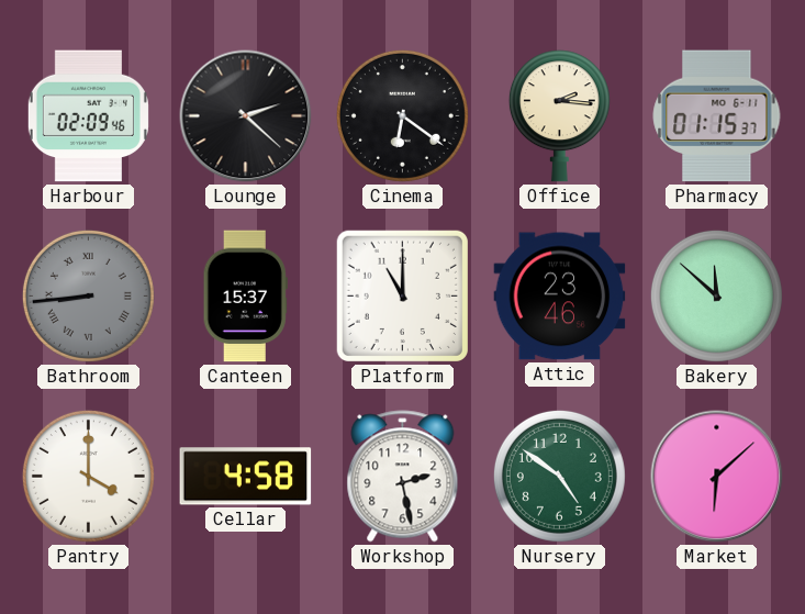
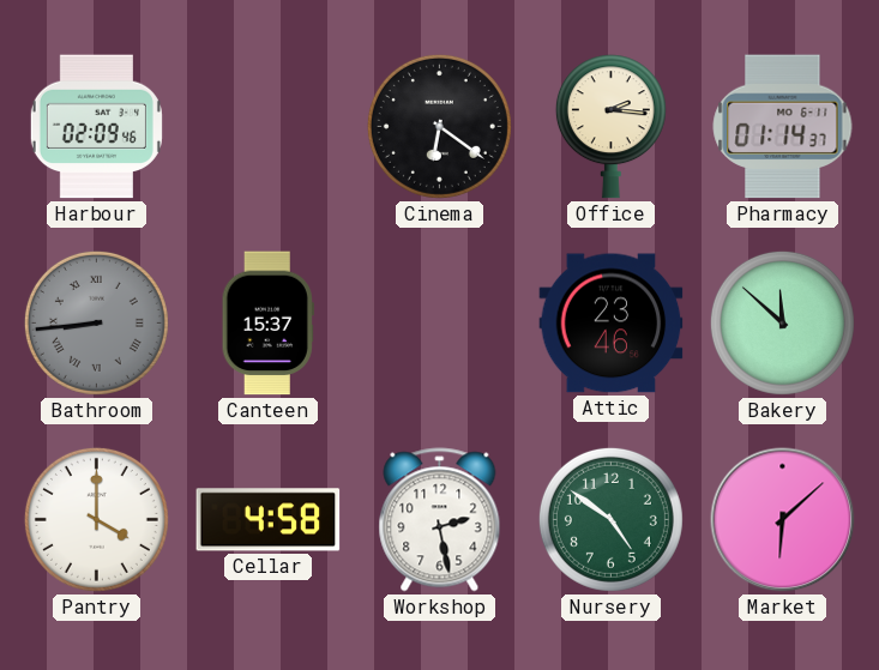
Lounge: 2:22 -> none (246, 116)
Pharmacy: 01:15 -> 01:14 (783, 127)
Platform: 11:00 -> none (402, 295)
